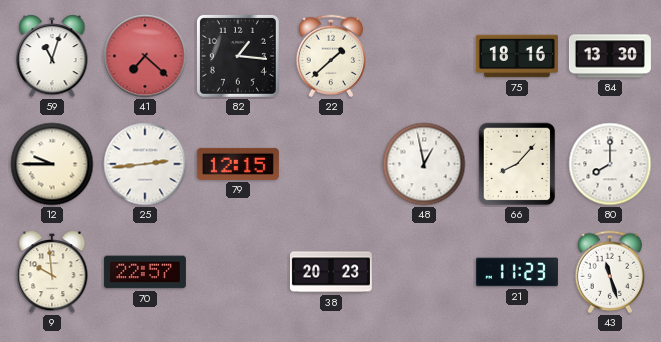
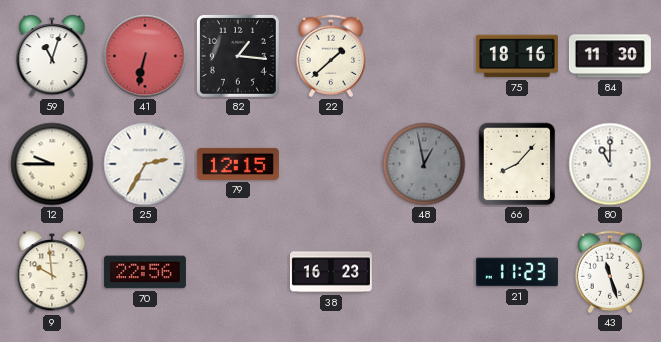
41: 7:22 -> 6:32 (145, 56)
84: 13:30 -> 11:30 (610, 56)
25: 2:44 -> 2:35 (145, 164)
48 dial: white -> grey (424, 164)
80: 8:00 -> 11:00 (610, 164)
70: 22:57 -> 22:56 (145, 272)
38: 20:23 -> 16:23 (331, 272)
